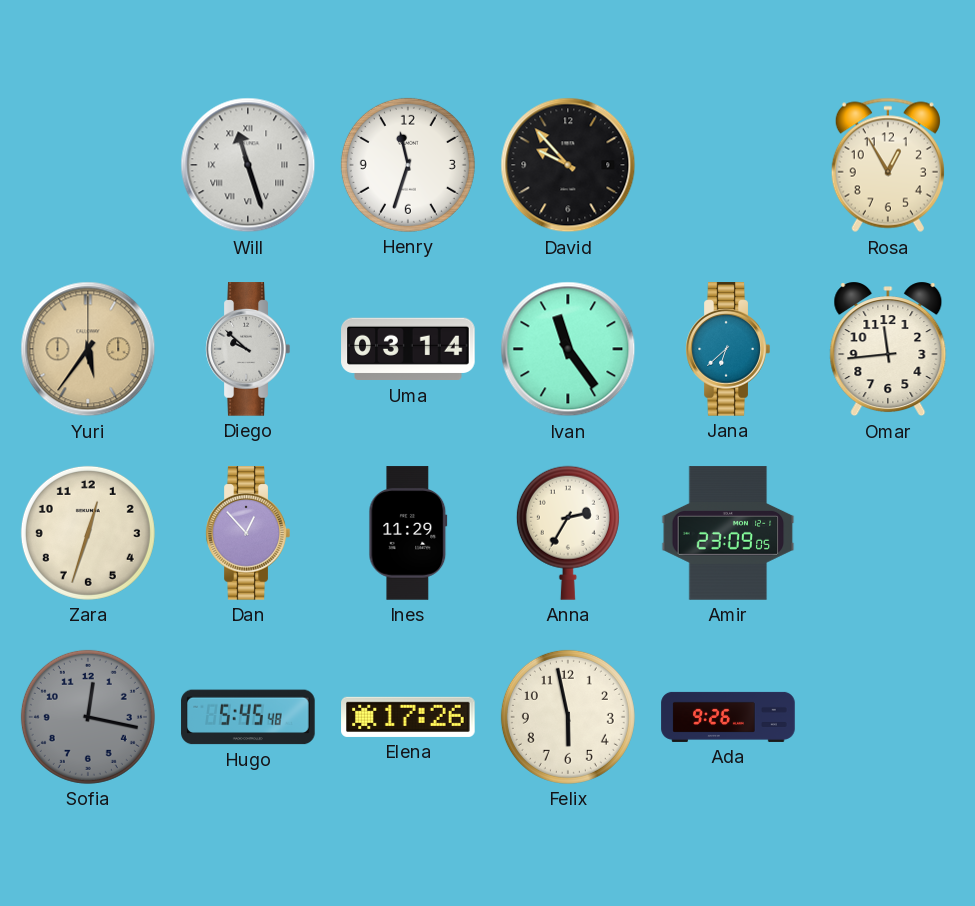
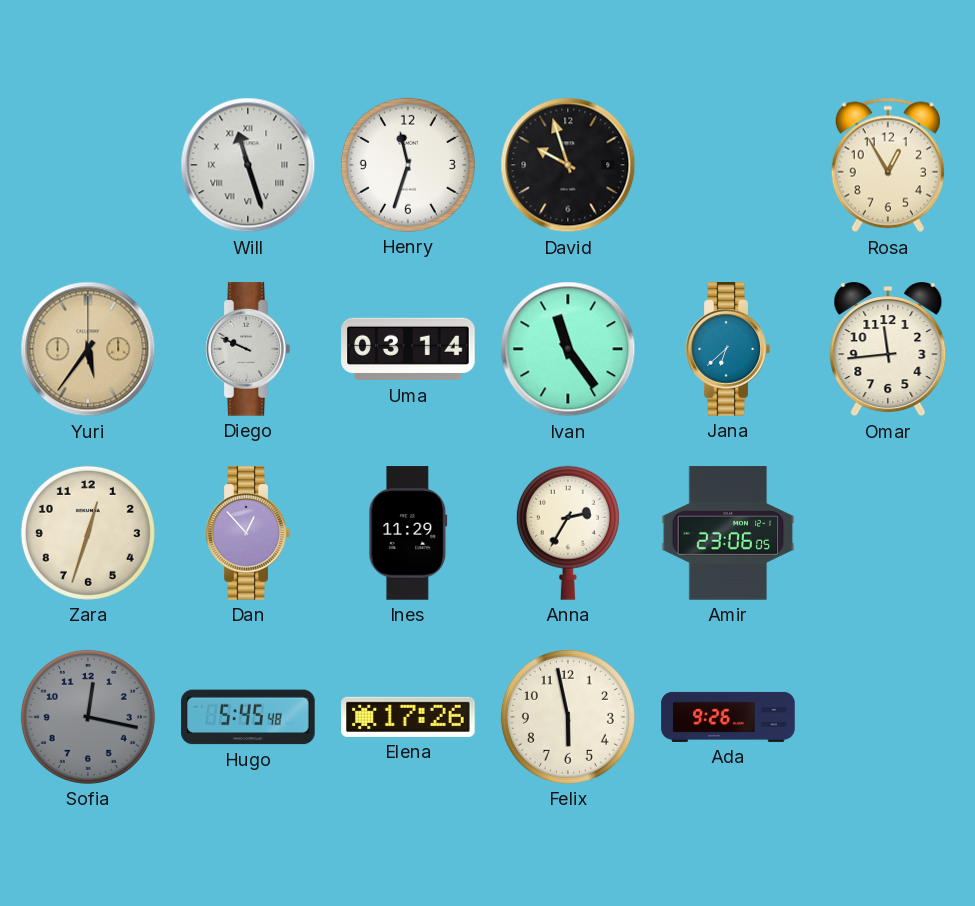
David: 9:53 -> 9:57 (568, 165)
Diego: 9:52 -> 9:49 (248, 349)
Amir: 23:09 -> 23:06 (728, 533)
